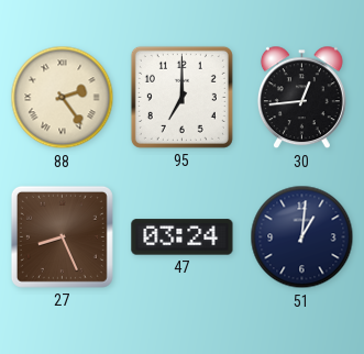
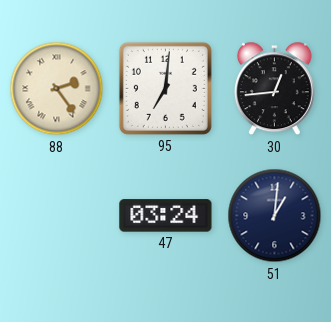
95: 7:00 -> 7:01 (165, 88)
27: 8:26 -> none (62, 236)
